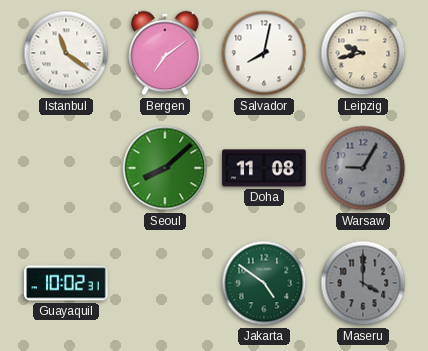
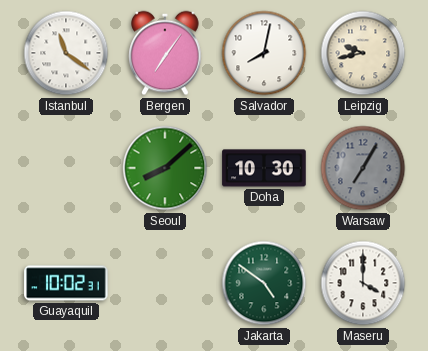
Bergen: 7:09 -> 7:06 (165, 53)
Doha: 11:08 -> 10:30 (264, 168)
Warsaw: 9:05 -> 7:05 (363, 168)
Maseru dial: grey -> white (363, 283)
